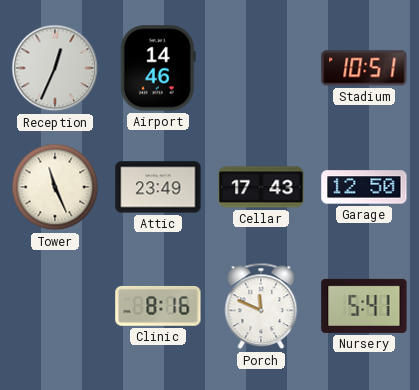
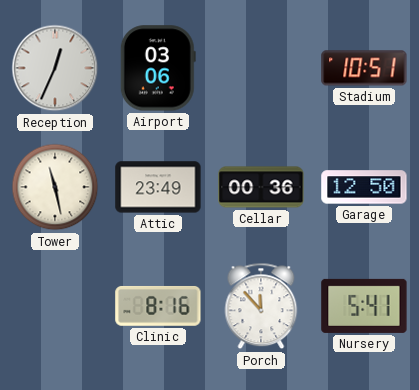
Airport: 14:46 -> 03:06 (158, 68)
Tower: 11:26 -> 11:28 (55, 187)
Cellar: 17:43 -> 00:36 (261, 187)
Porch: 11:49 -> 11:53 (261, 306)
